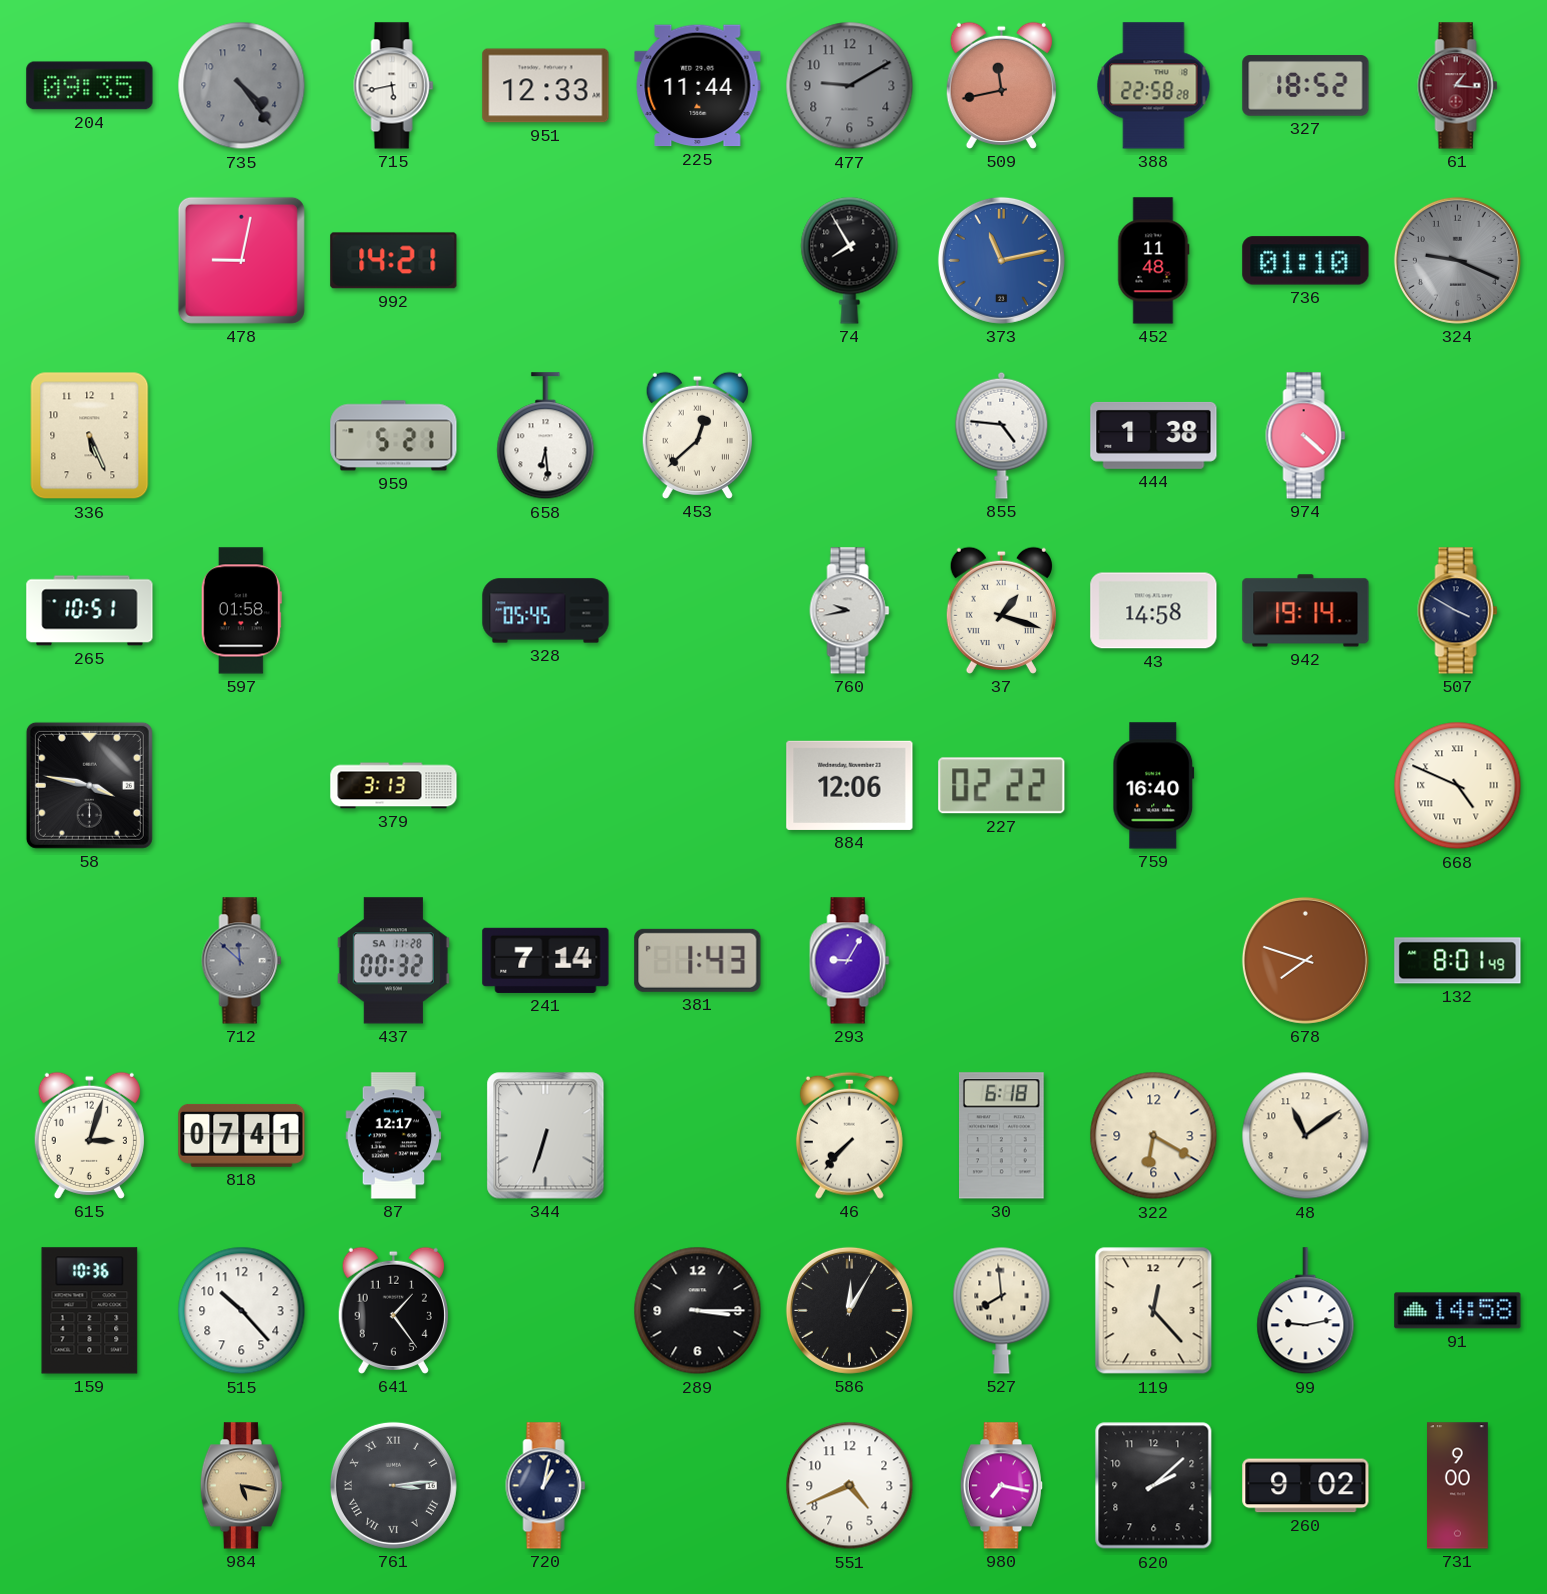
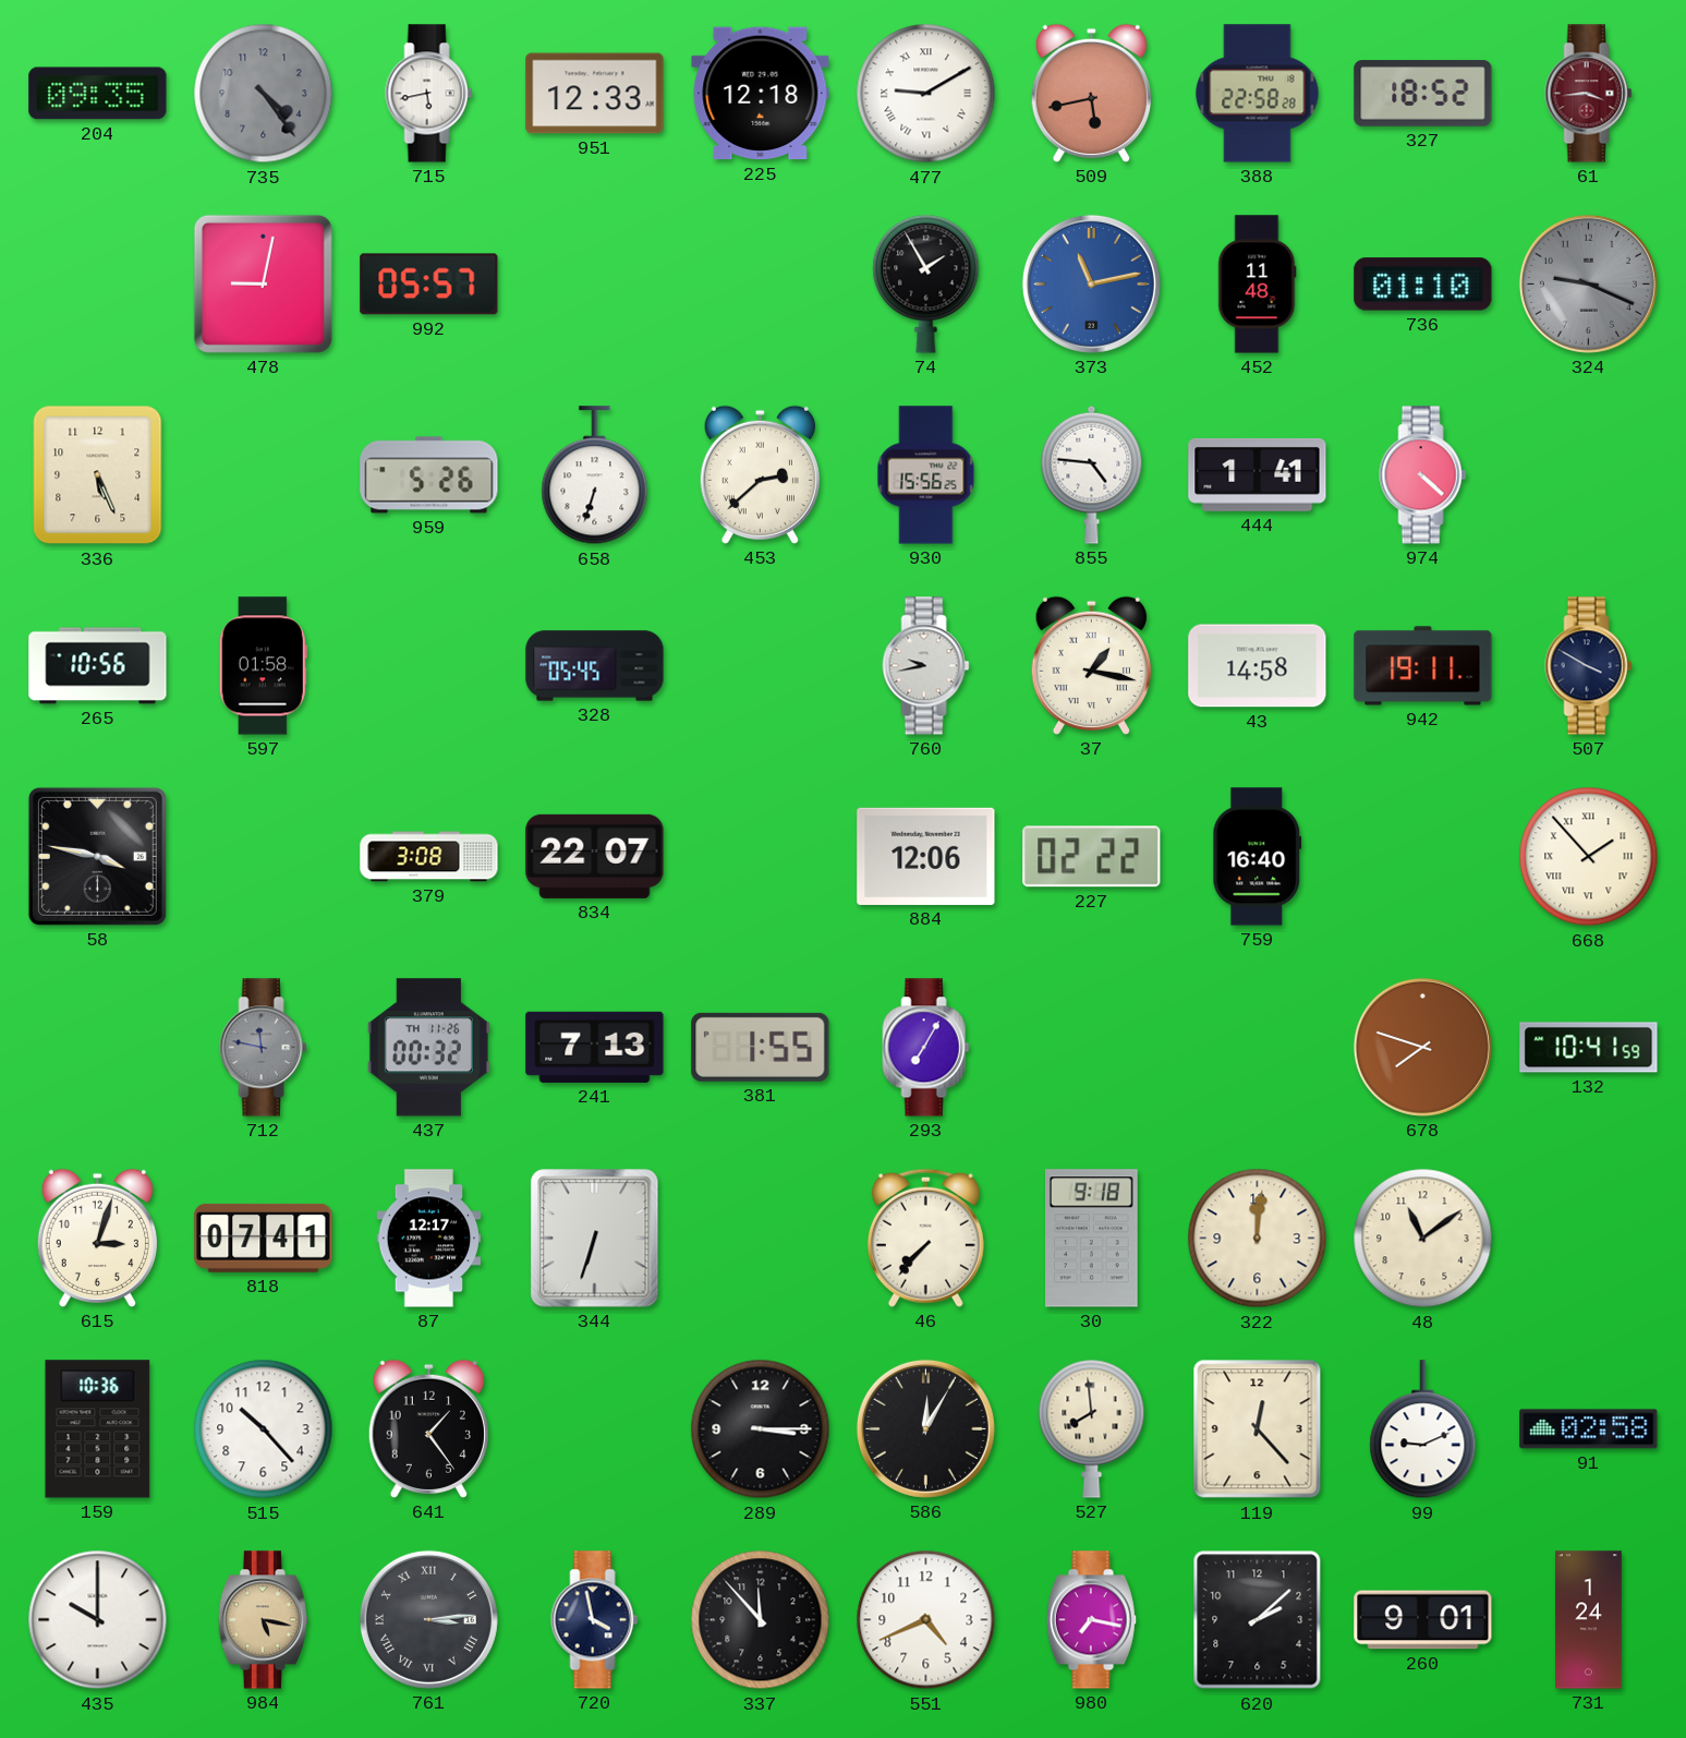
225: 11:44 -> 12:18 (761, 94)
477 dial: grey -> white (926, 94)
477 numerals: Arabic -> Roman (926, 94)
509: 11:43 -> 5:43 (1091, 93)
61: 1:16 -> 3:44 (1589, 94)
992: 14:21 -> 05:57 (429, 285)
74: 7:55 -> 1:55 (926, 283)
959: 5:21 -> 5:26 (429, 475)
658: 6:29 -> 6:33 (595, 475)
453: 12:38 -> 2:38 (760, 474)
930: none -> 15:56 (926, 475)
444: 1:38 -> 1:41 (1258, 474)
265: 10:51 -> 10:56 (98, 666)
37: 1:18 -> 1:17 (1091, 665)
942: 19:14 -> 19:11 (1423, 666)
379: 3:13 -> 3:08 (429, 857)
834: none -> 22:07 (595, 856)
668: 4:49 -> 1:53 (1589, 857)
712: 11:52 -> 11:47 (264, 1048)
437 date: SA 11-28 -> TH 11-26 (428, 1048)
241: 7:14 -> 7:13 (595, 1047)
381: 1:43 -> 1:55 (761, 1047)
293: 9:05 -> 7:05 (926, 1048)
132: 8:01 -> 10:41 (1589, 1048)
30: 6:18 -> 9:18 (1092, 1239)
322: 6:20 -> 12:01 (1258, 1239)
99: 9:13 -> 9:11 (1423, 1429)
91: 14:58 -> 02:58 (1589, 1429)
435: none -> 10:00 (98, 1620)
720: 1:02 -> 3:58 (595, 1620)
337: none -> 11:53 (761, 1620)
260: 9:02 -> 9:01 (1423, 1620)
731: 9:00 -> 1:24 (1589, 1620)
